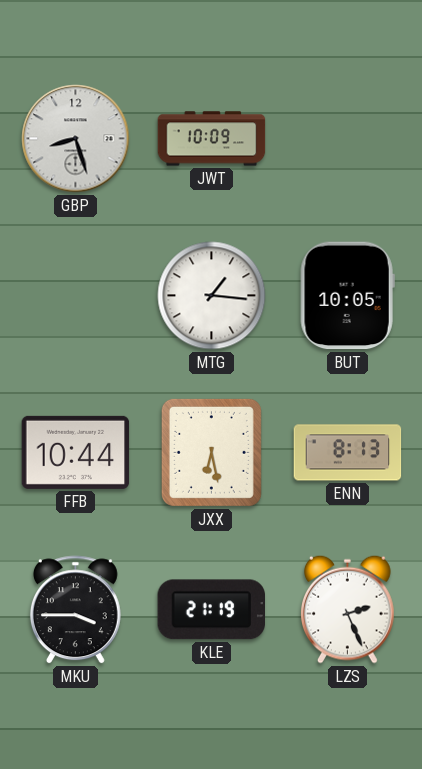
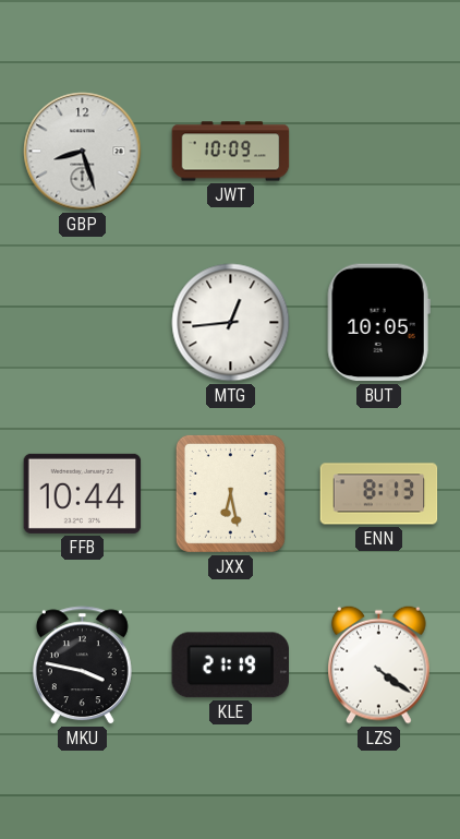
MTG: 1:16 -> 12:44 (231, 323)
MKU: 3:45 -> 3:47 (82, 666)
LZS: 2:26 -> 4:21 (379, 664)
